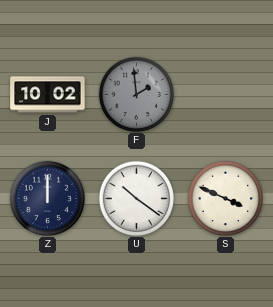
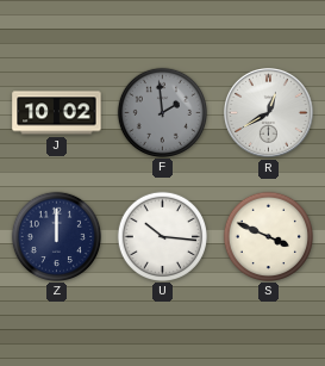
R: none -> 12:40 (269, 113)
U: 10:21 -> 10:16 (162, 236)
